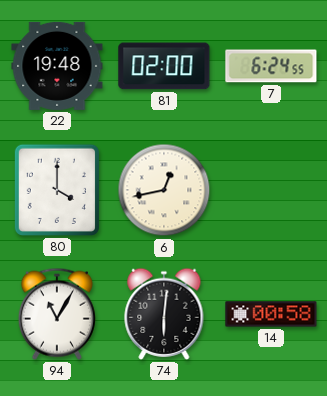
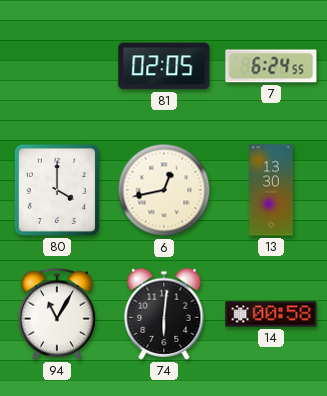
22: 19:48 -> none (57, 66)
81: 02:00 -> 02:05 (164, 66)
13: none -> 13:30 (271, 190)
